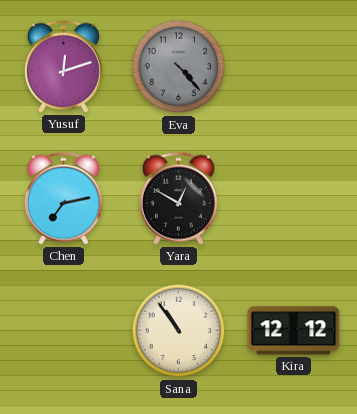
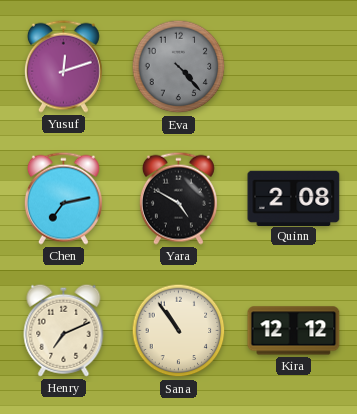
Yara: 12:50 -> 4:50 (178, 198)
Quinn: none -> 2:08 (294, 198)
Henry: none -> 7:11 (64, 330)
